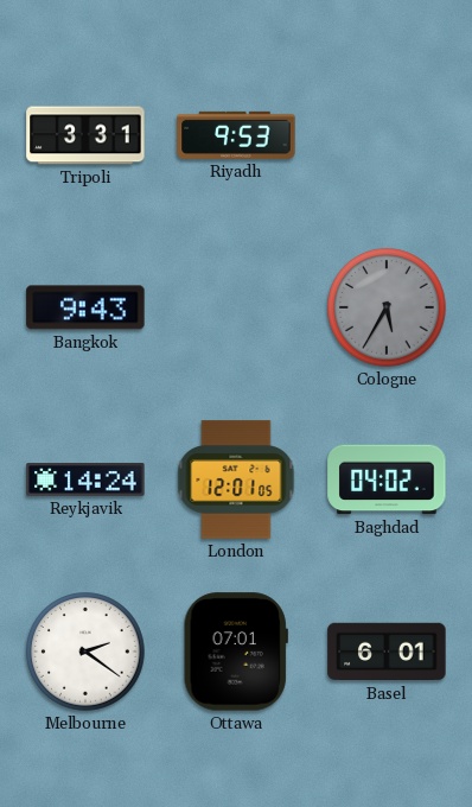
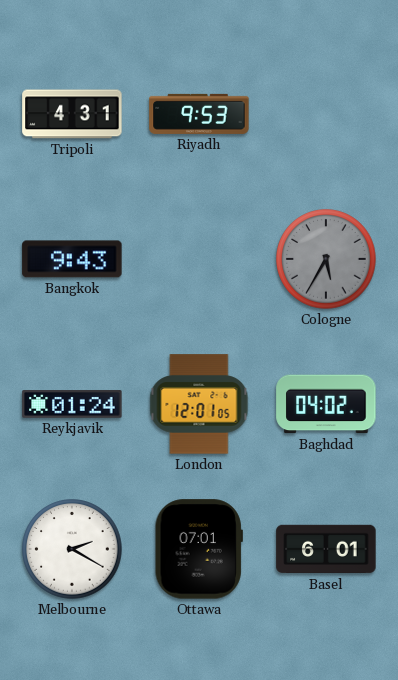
Tripoli: 3:31 -> 4:31 (72, 114)
Reykjavik: 14:24 -> 01:24 (72, 404)
Melbourne: 2:21 -> 2:20 (72, 549)
